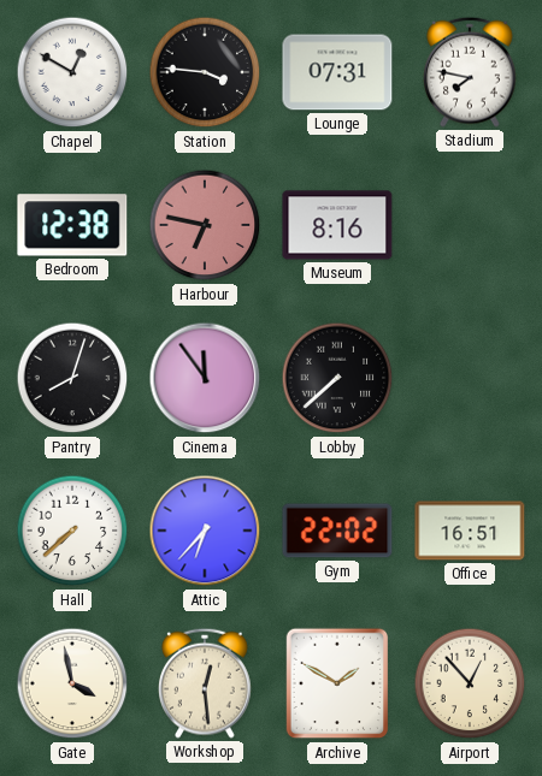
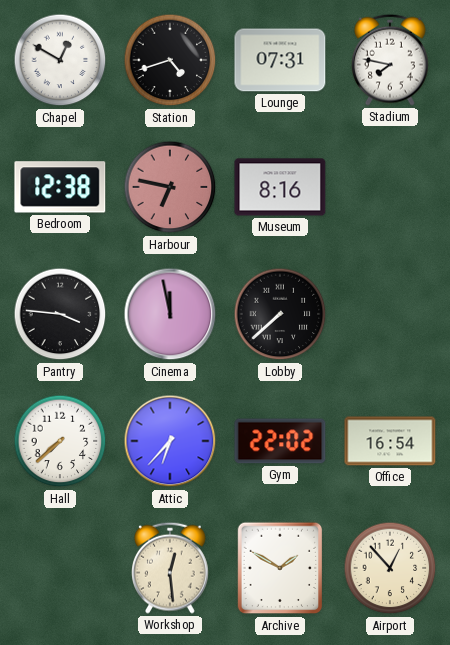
Station: 3:46 -> 4:42 (170, 60)
Pantry: 8:03 -> 3:46 (60, 314)
Cinema: 11:54 -> 11:58 (170, 314)
Office: 16:51 -> 16:54 (390, 441)
Gate: 3:58 -> none (72, 683)
